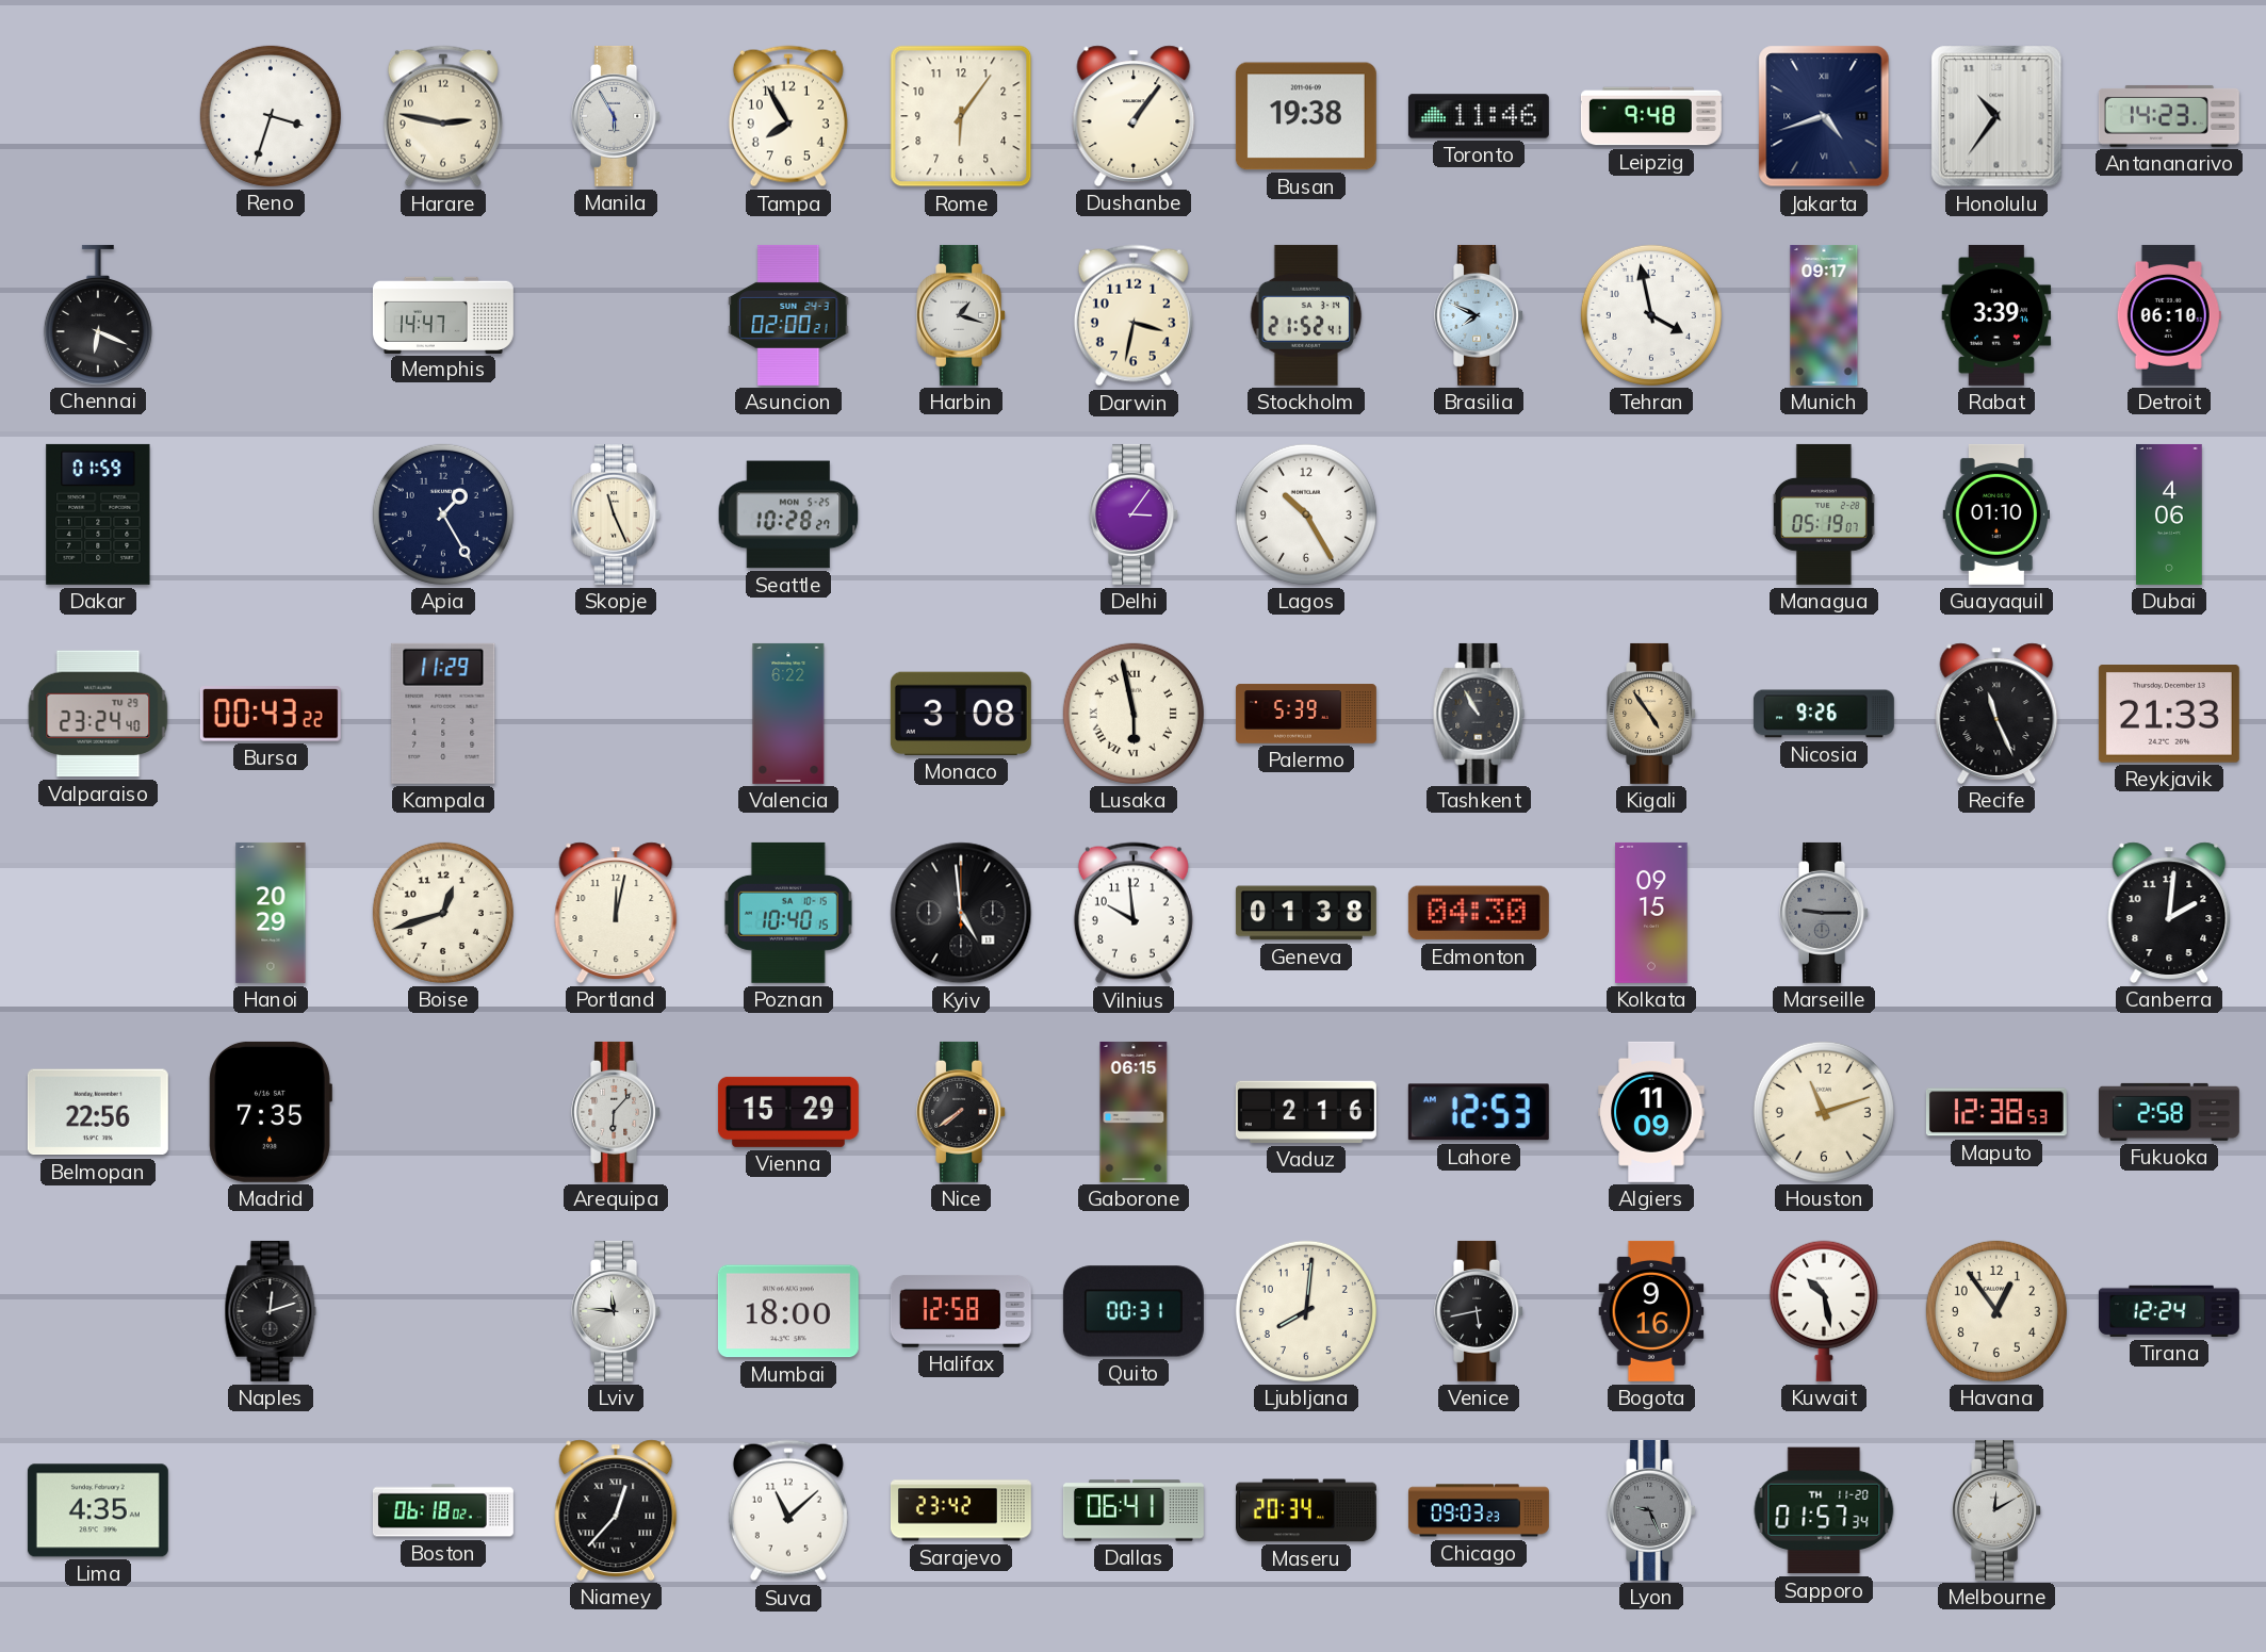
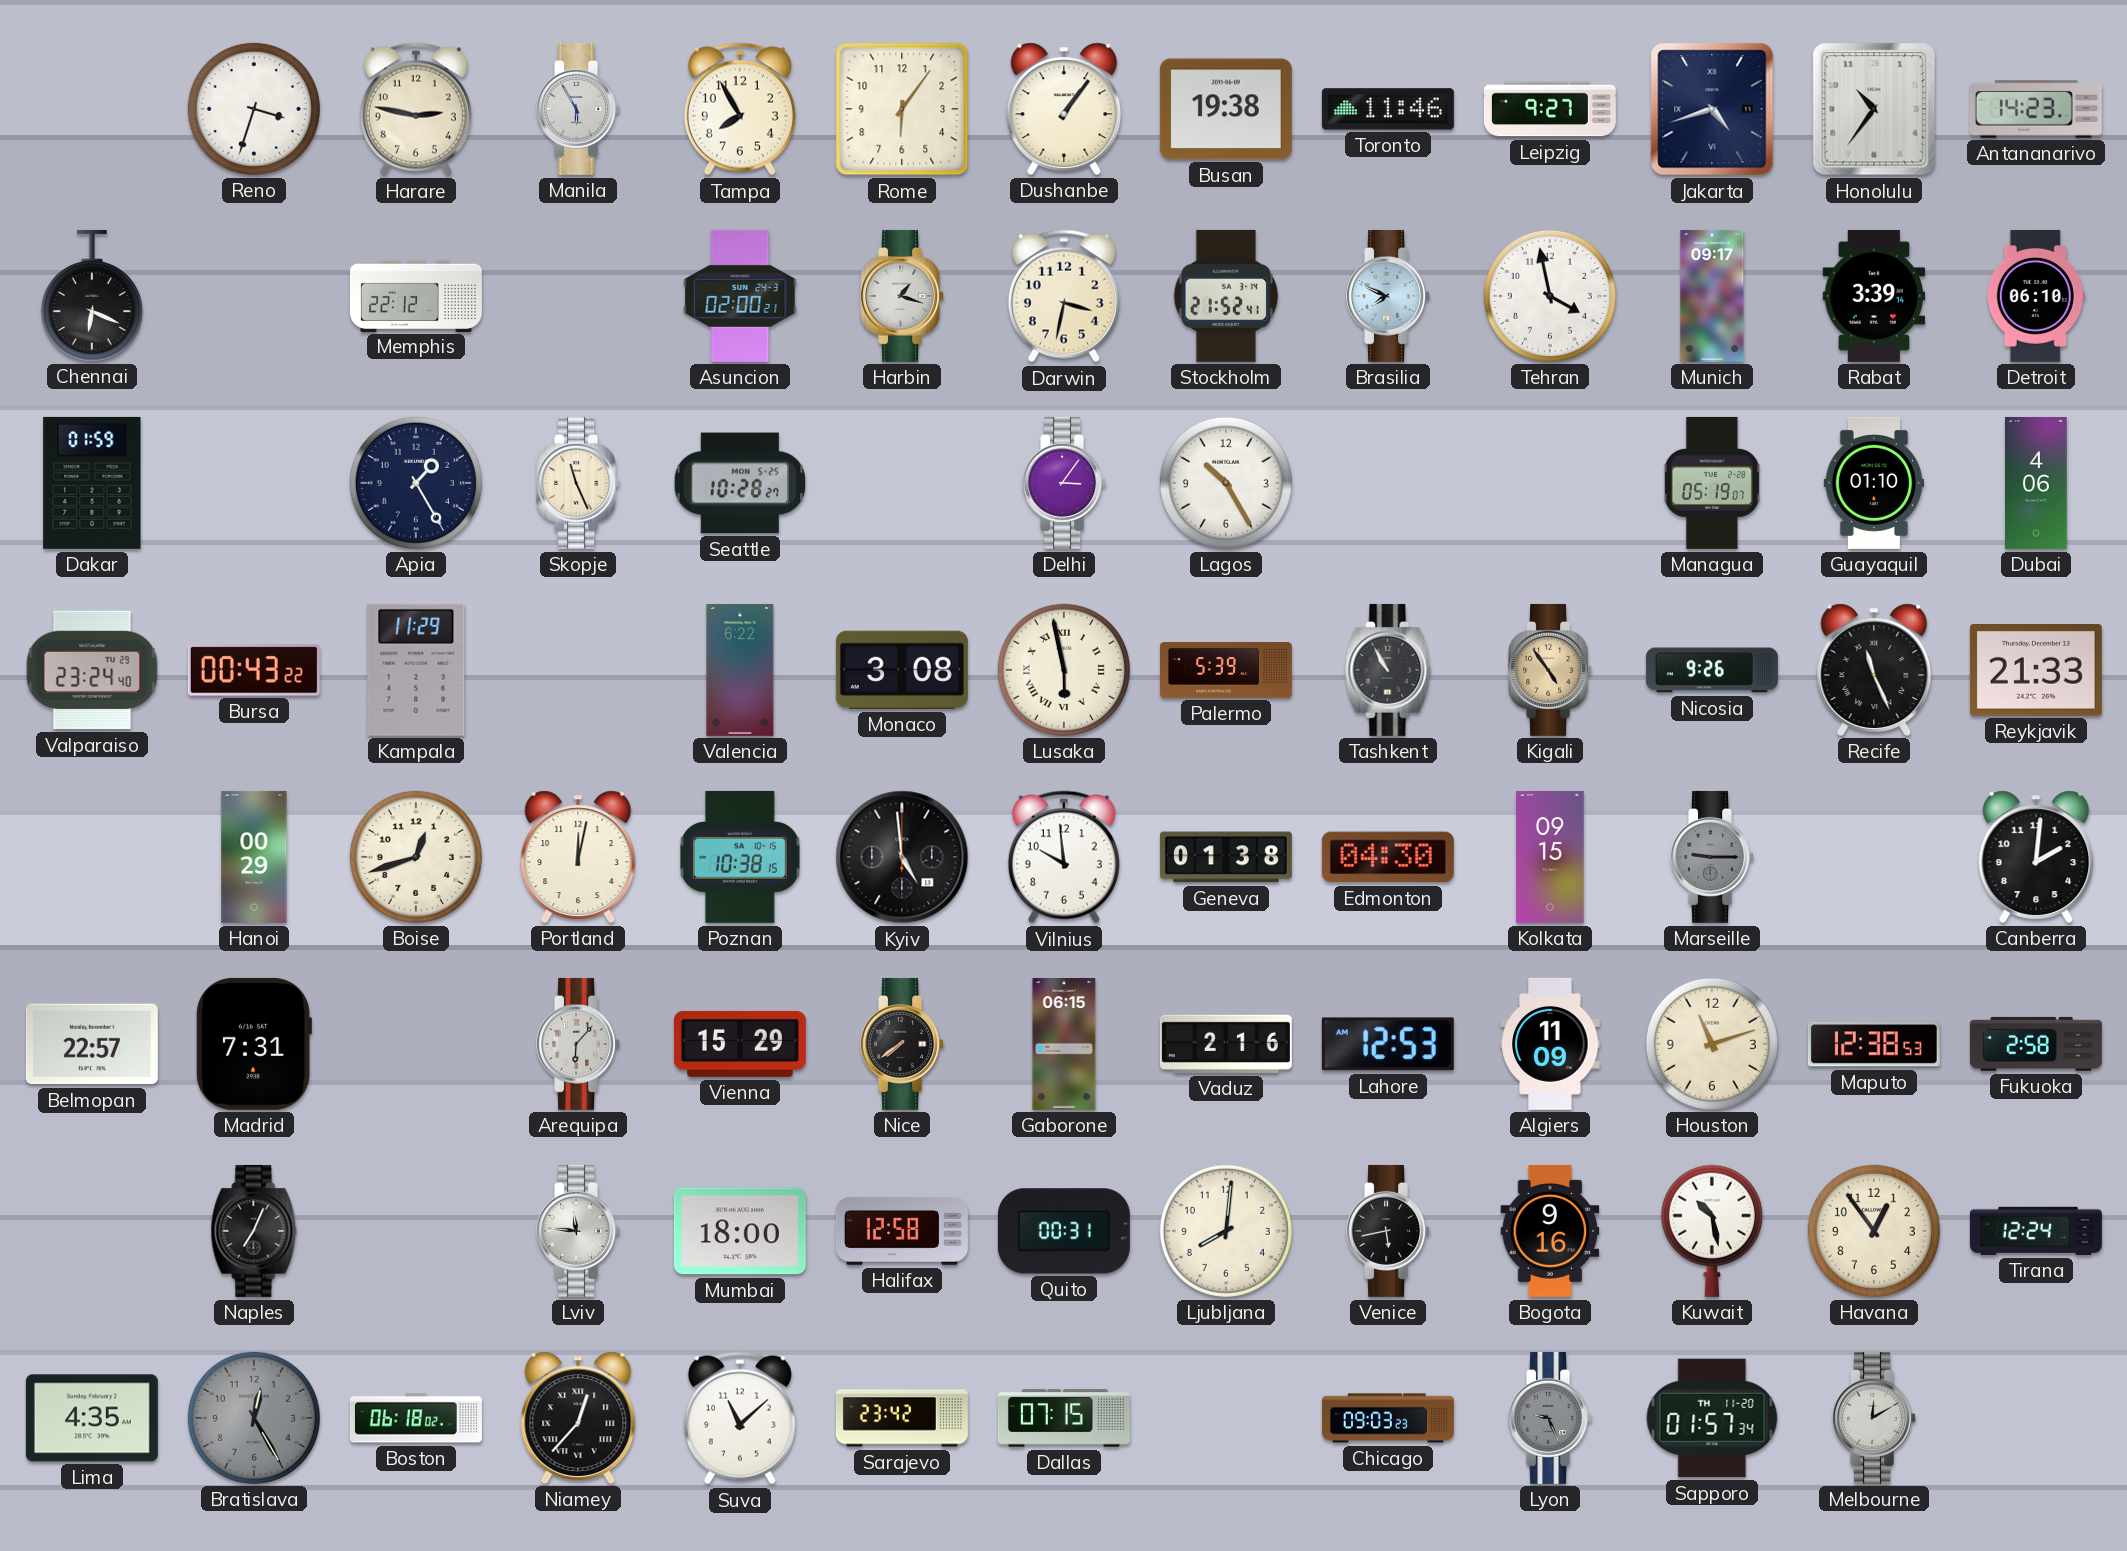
Leipzig: 9:48 -> 9:27 (1550, 109)
Memphis: 14:47 -> 22:12 (416, 295)
Hanoi: 20:29 -> 00:29 (254, 857)
Poznan: 10:40 -> 10:38 (740, 857)
Belmopan: 22:56 -> 22:57 (92, 1044)
Madrid: 7:35 -> 7:31 (254, 1044)
Naples: 12:12 -> 7:04 (254, 1231)
Bratislava: none -> 12:25 (254, 1418)
Dallas: 06:41 -> 07:15 (1064, 1418)
Maseru: 20:34 -> none (1306, 1510)
